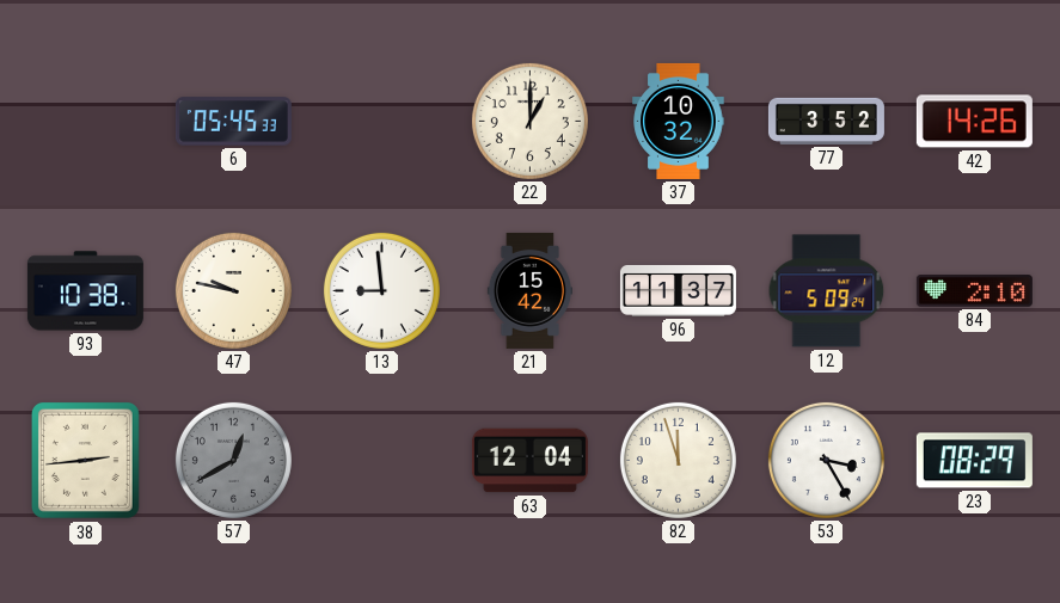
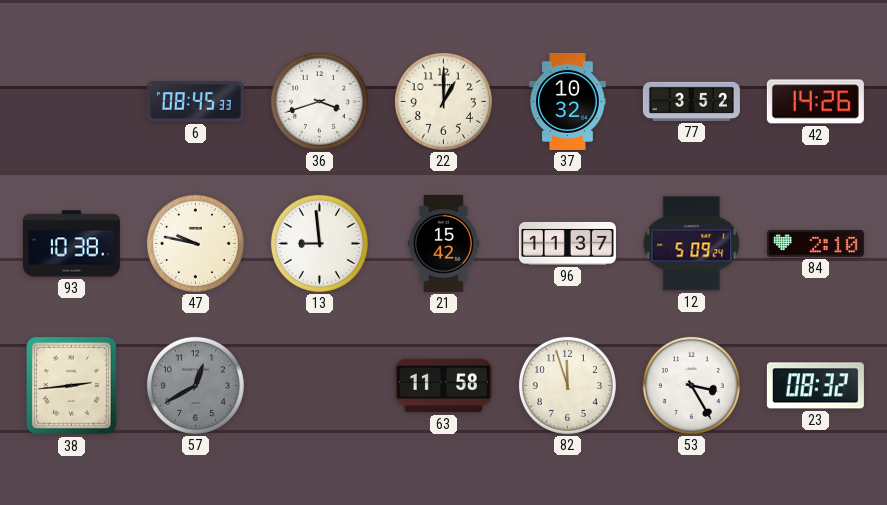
6: 05:45 -> 08:45 (195, 102)
36: none -> 3:42 (319, 101)
63: 12:04 -> 11:58 (443, 386)
23: 08:29 -> 08:32 (815, 386)
